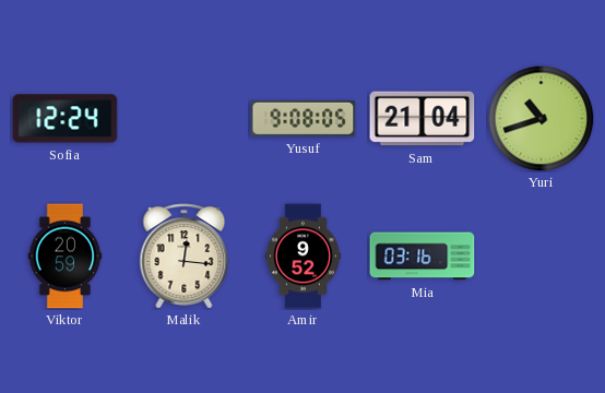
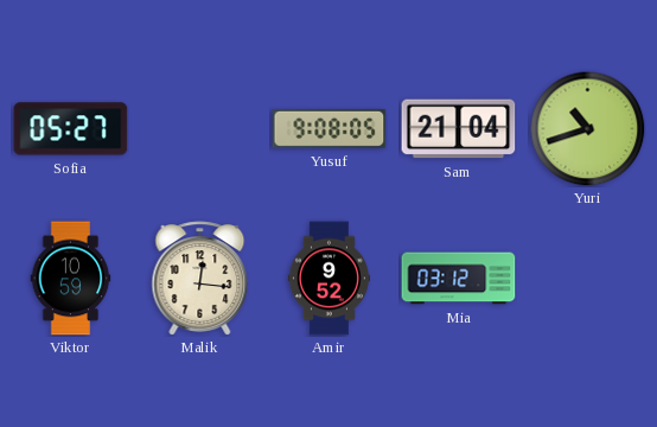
Sofia: 12:24 -> 05:27 (71, 129)
Viktor: 20:59 -> 10:59 (71, 279)
Mia: 03:16 -> 03:12 (459, 279)
